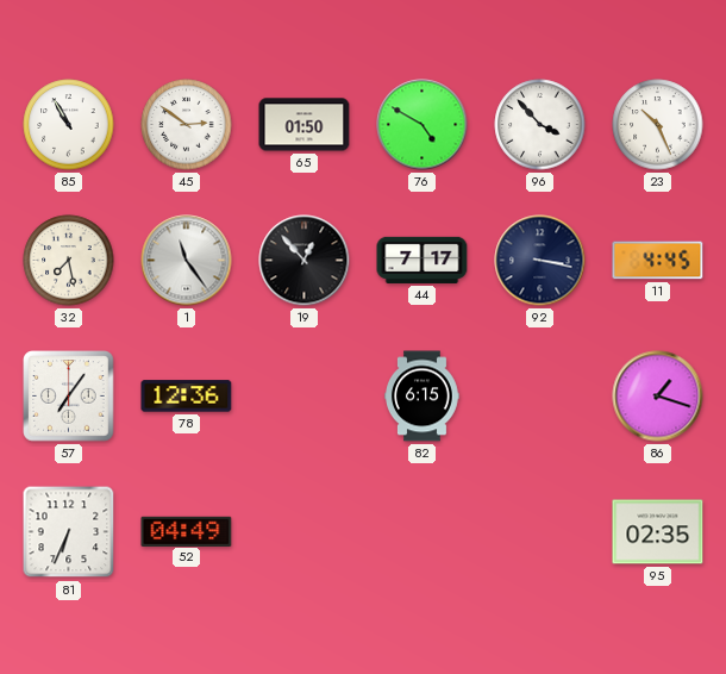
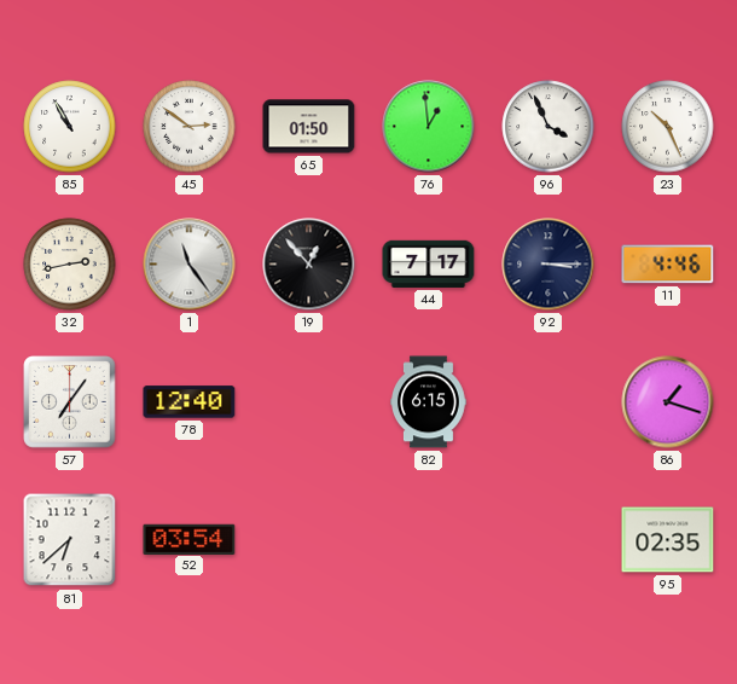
76: 4:50 -> 12:59 (429, 127)
96: 3:53 -> 3:56 (549, 127)
32: 7:28 -> 2:43 (70, 265)
92: 3:17 -> 3:15 (549, 265)
11: 4:45 -> 4:46 (668, 265)
78: 12:36 -> 12:40 (190, 402)
81: 6:34 -> 6:38 (70, 540)
52: 04:49 -> 03:54 (190, 539)
